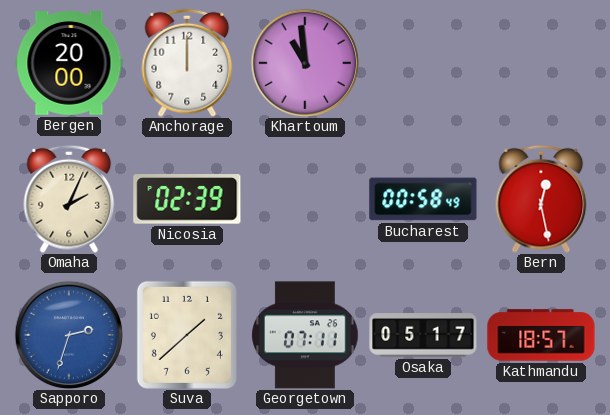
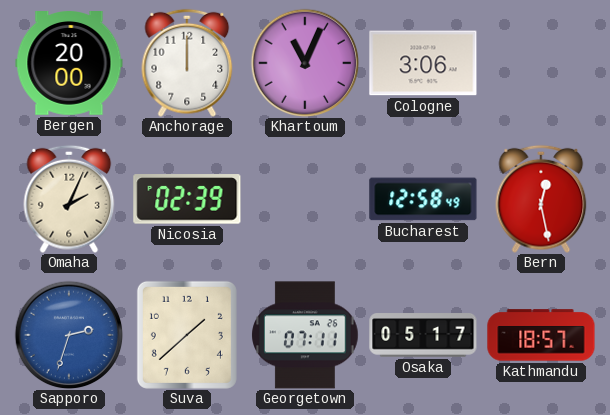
Khartoum: 10:59 -> 11:04 (305, 63)
Cologne: none -> 3:06 (423, 63)
Bucharest: 00:58 -> 12:58 (423, 199)
